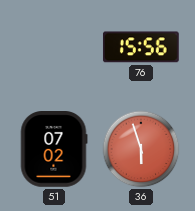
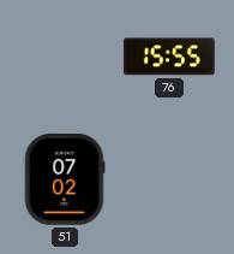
76: 15:56 -> 15:55 (169, 57)
36: 5:57 -> none (141, 149)
